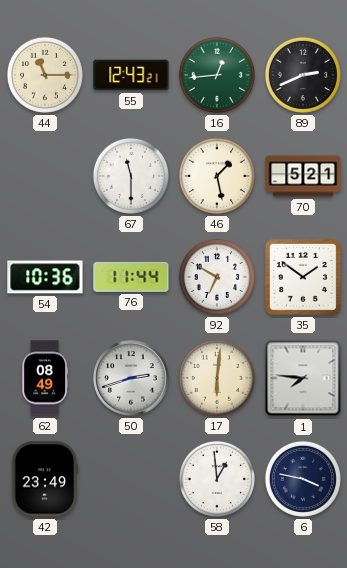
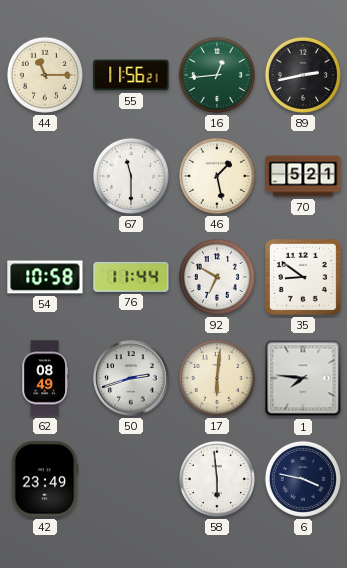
55: 12:43 -> 11:56 (131, 75)
89: 2:41 -> 2:43 (303, 75)
54: 10:36 -> 10:58 (45, 277)
35: 1:51 -> 8:51 (303, 277)
58: 12:59 -> 5:59 (217, 479)
